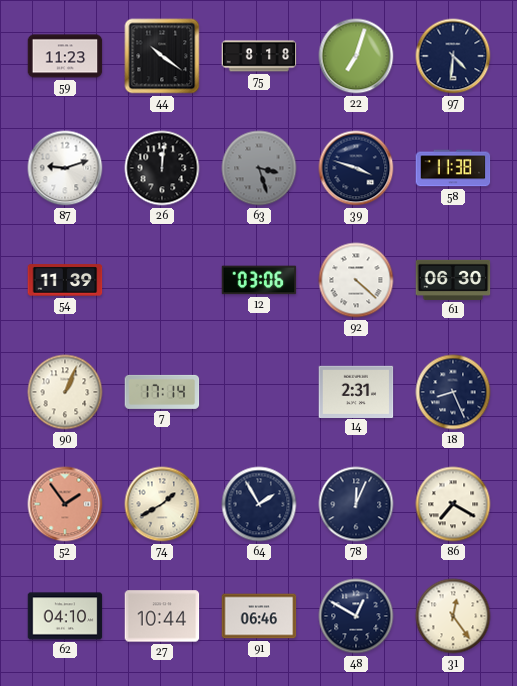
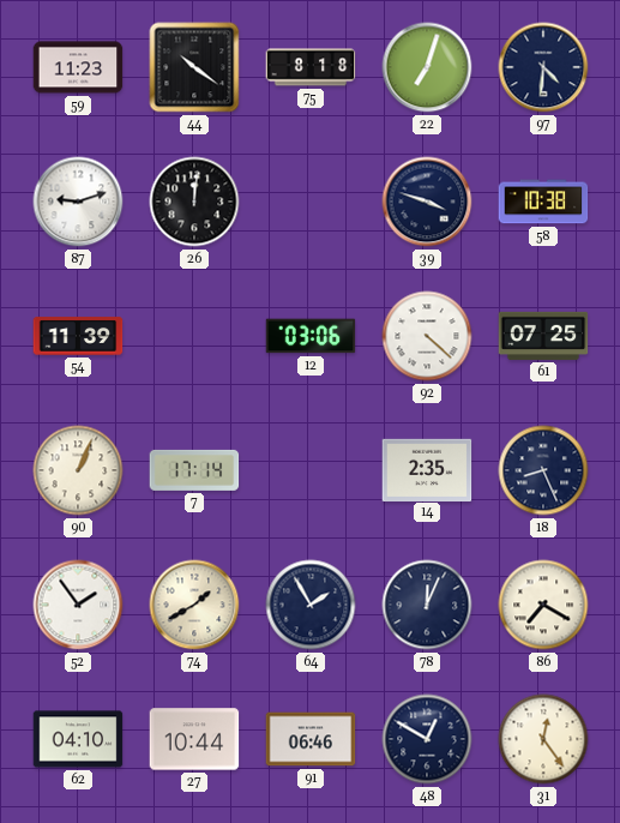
63: 3:27 -> none (259, 168)
58: 11:38 -> 10:38 (543, 202)
61: 06:30 -> 07:25 (543, 336)
14: 2:31 -> 2:35 (427, 469)
52 dial: salmon -> white (78, 605)
